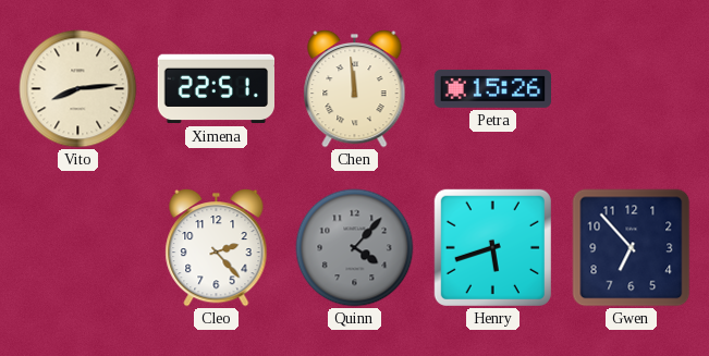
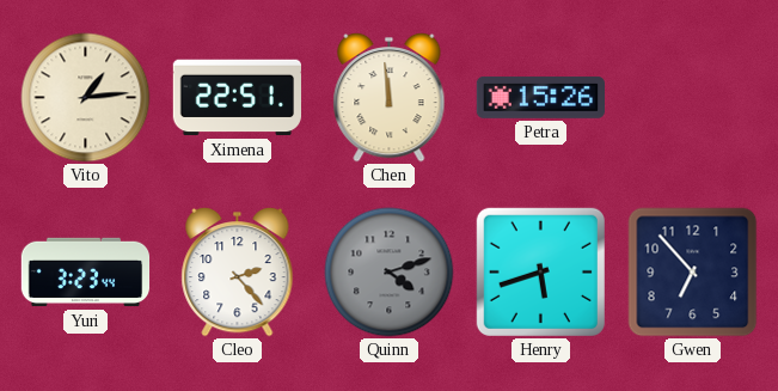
Vito: 8:14 -> 1:14 (86, 98)
Yuri: none -> 3:23 (86, 273)
Quinn: 4:07 -> 4:12 (390, 273)
